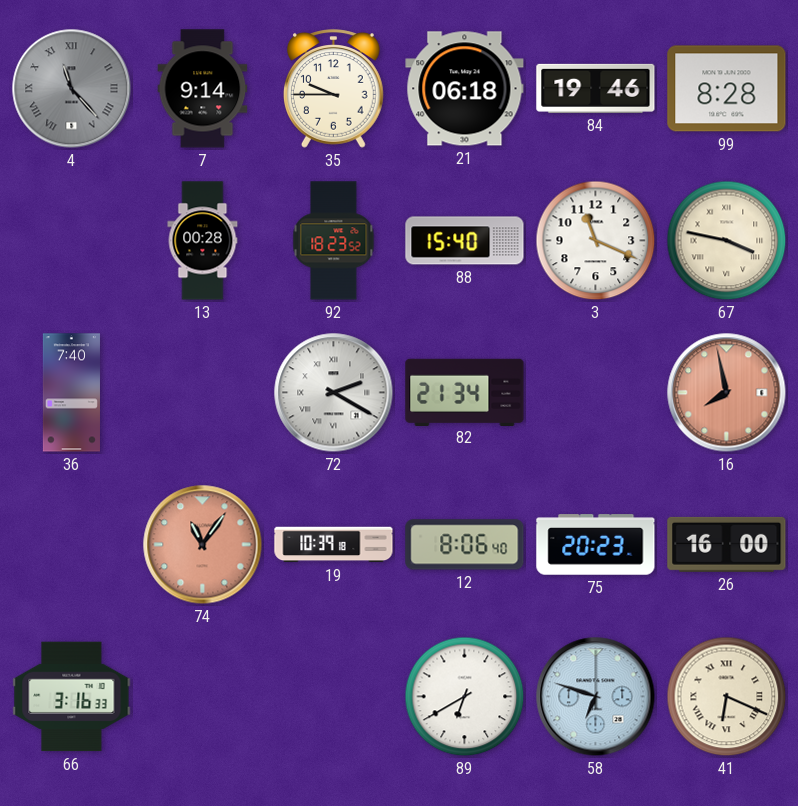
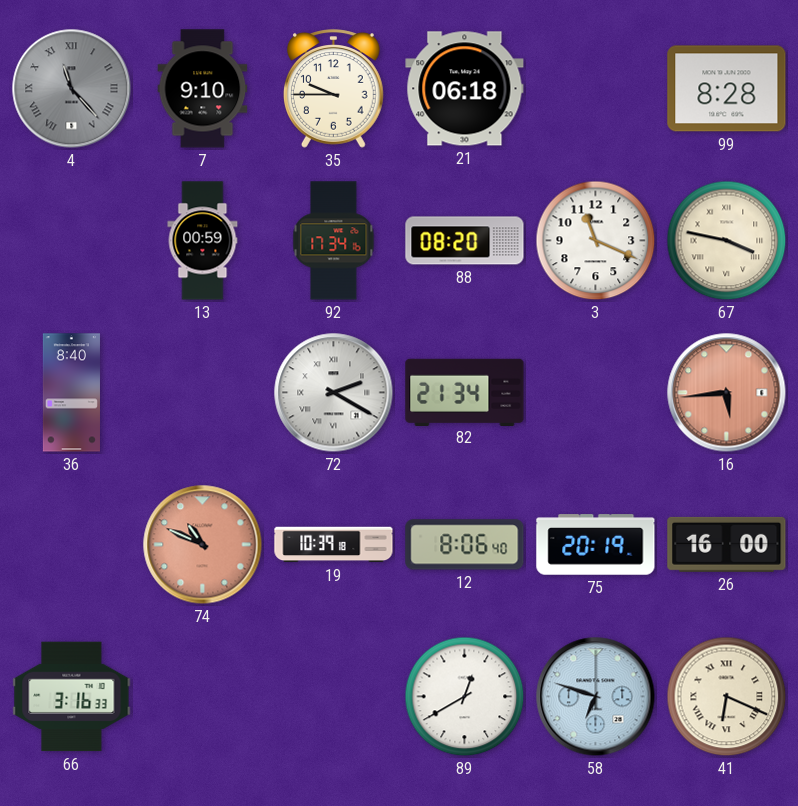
7: 9:14 -> 9:10 (203, 89)
84: 19:46 -> none (596, 88)
13: 00:28 -> 00:59 (203, 241)
92: 18:23 -> 17:34 (334, 241)
88: 15:40 -> 08:20 (465, 241)
36: 7:40 -> 8:40 (71, 393)
16: 7:58 -> 5:44 (727, 393)
74: 11:06 -> 10:49 (203, 545)
75: 20:23 -> 20:19 (596, 545)
89: 6:40 -> 12:40 (465, 697)
